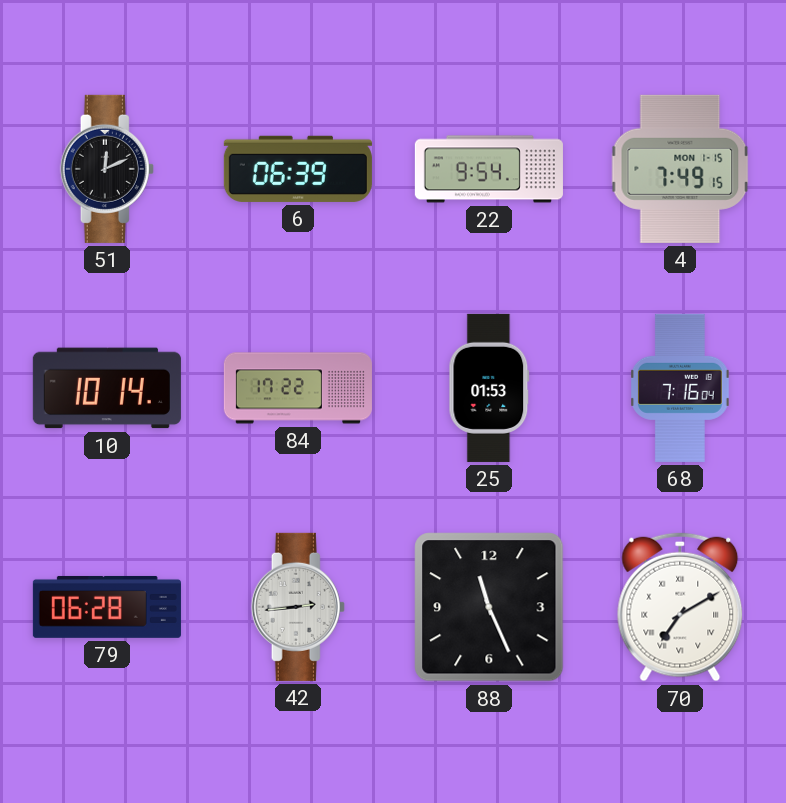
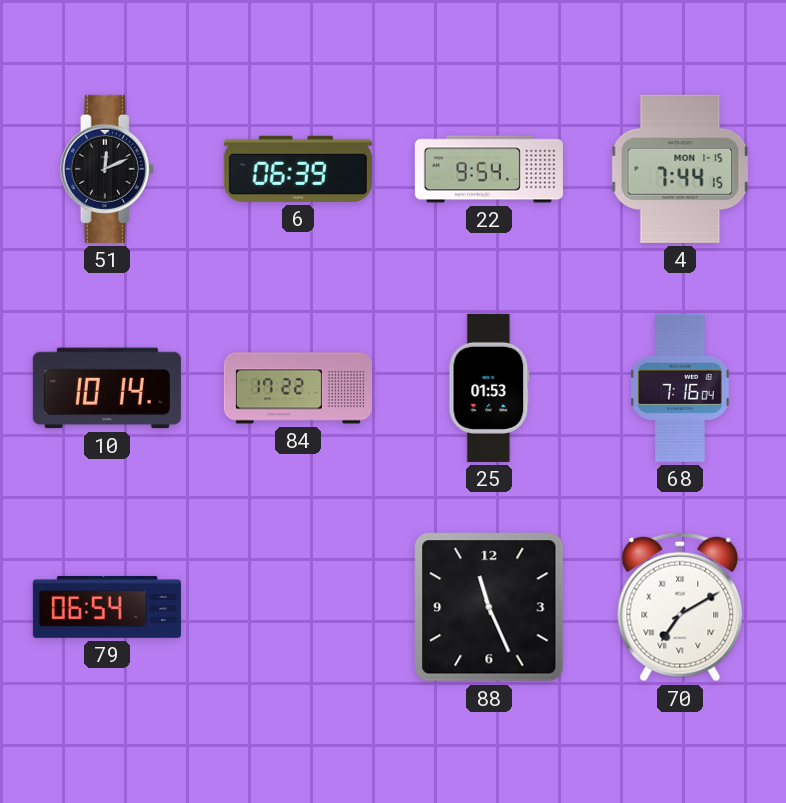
4: 7:49 -> 7:44 (680, 169)
79: 06:28 -> 06:54 (107, 607)
42: 2:44 -> none (298, 607)
